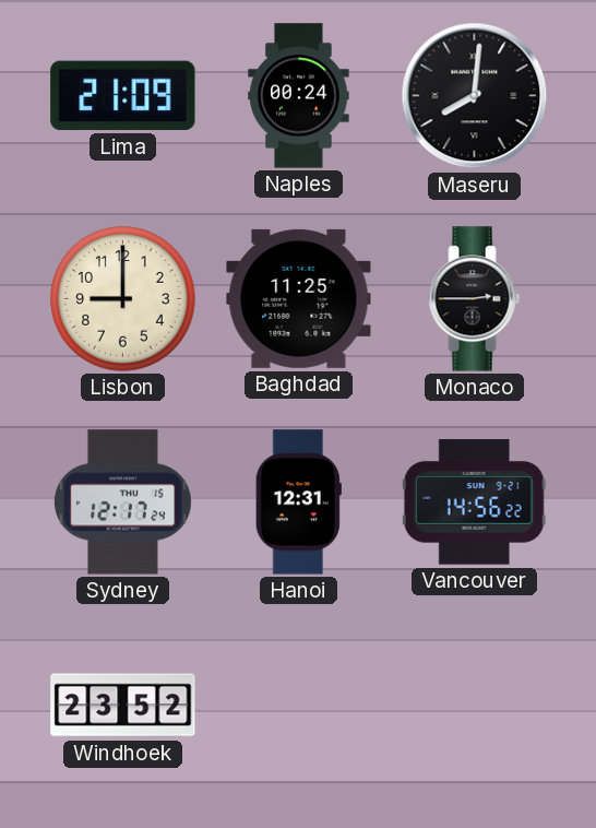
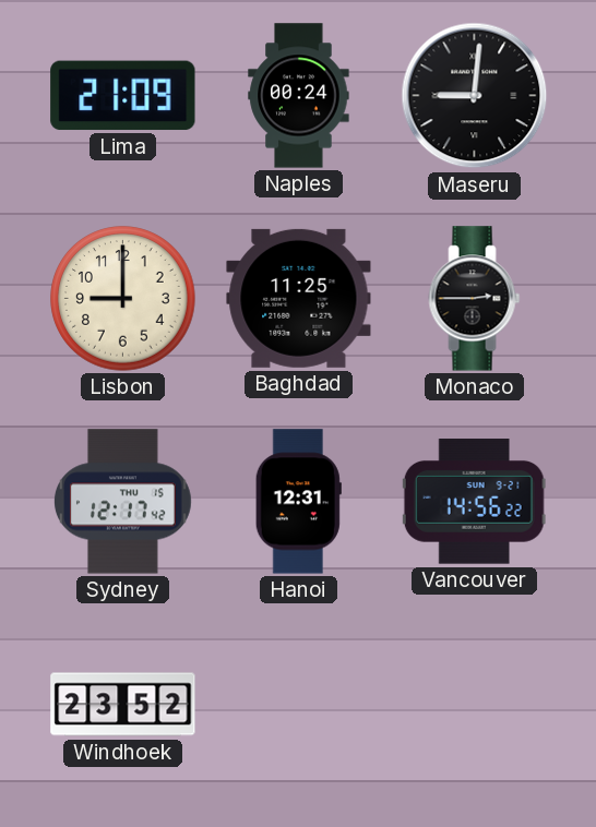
Maseru: 8:01 -> 9:01 (475, 96)
Sydney: 12:17:24 -> 12:17:42 (122, 502)
